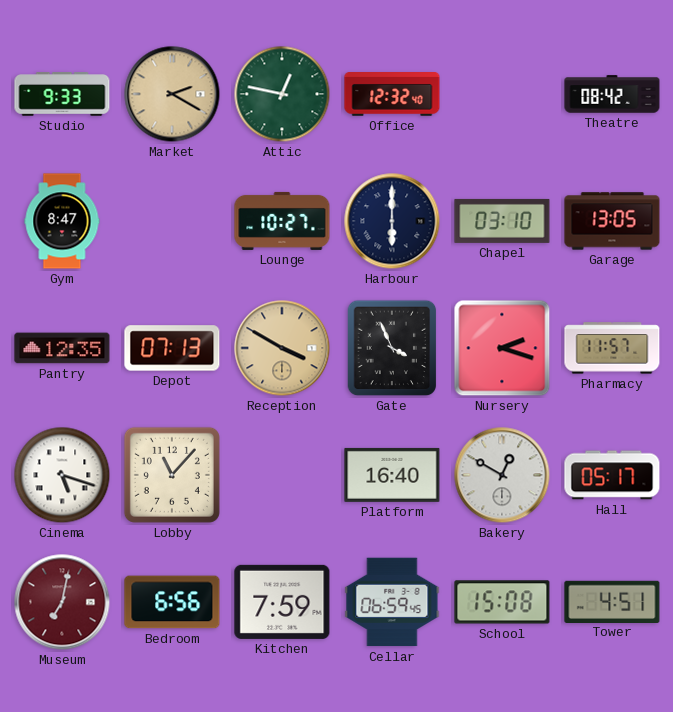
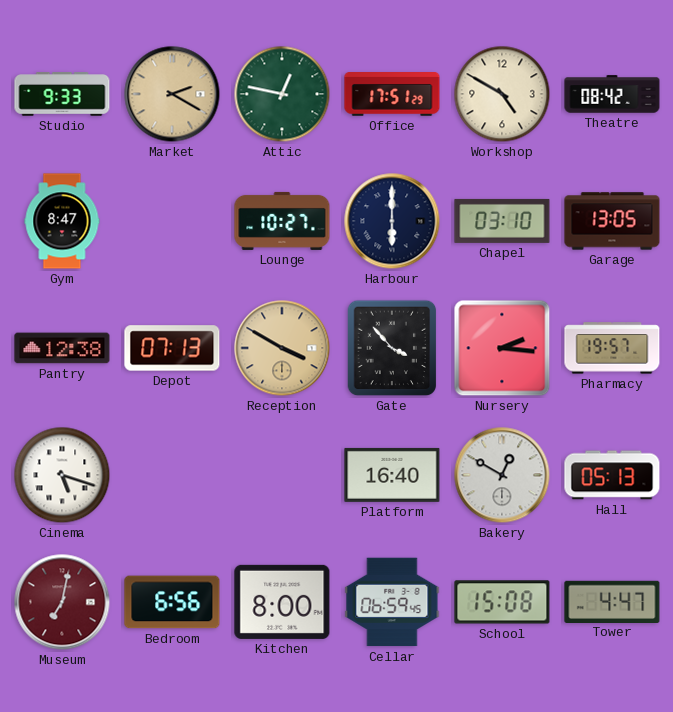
Office: 12:32 -> 17:51 (392, 94)
Workshop: none -> 4:50 (502, 94)
Pantry: 12:35 -> 12:38 (62, 348)
Gate: 3:56 -> 3:53 (392, 348)
Nursery: 2:18 -> 2:16 (502, 348)
Pharmacy: 11:57 -> 19:57 (612, 348)
Lobby: 11:07 -> none (172, 475)
Hall: 05:17 -> 05:13 (612, 475)
Kitchen: 7:59 -> 8:00 (282, 602)
Tower: 4:51 -> 4:47 (612, 601)
